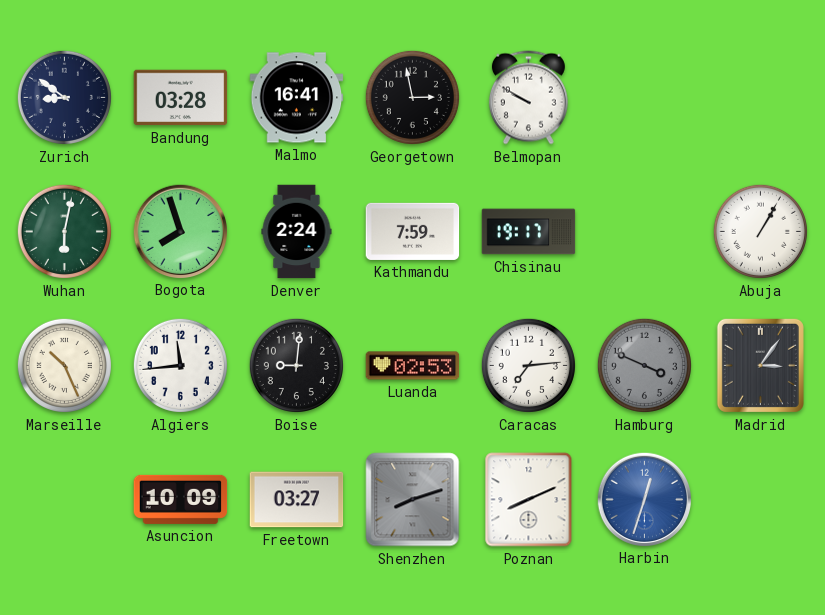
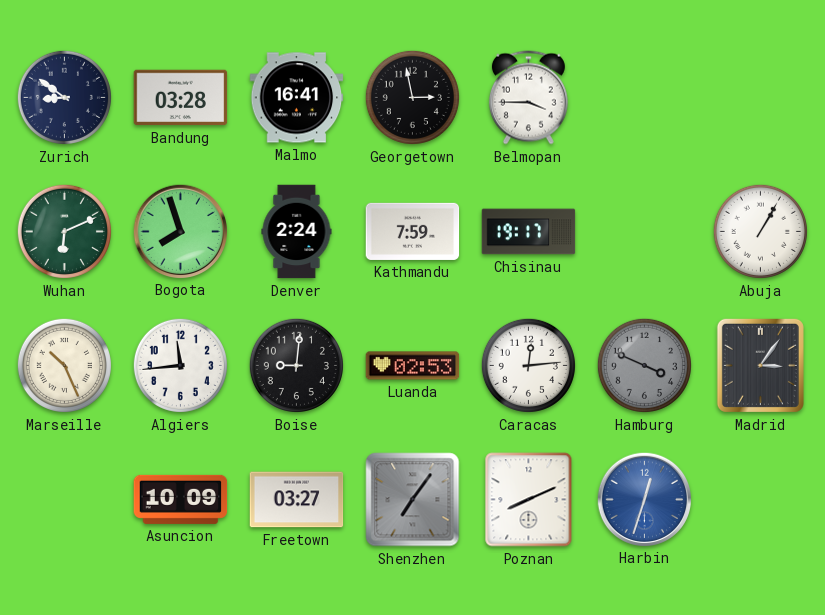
Belmopan: 9:50 -> 3:45 (528, 98)
Wuhan: 6:02 -> 6:11 (64, 231)
Caracas: 7:14 -> 12:14 (528, 365)
Shenzhen: 8:12 -> 7:06 (413, 500)
